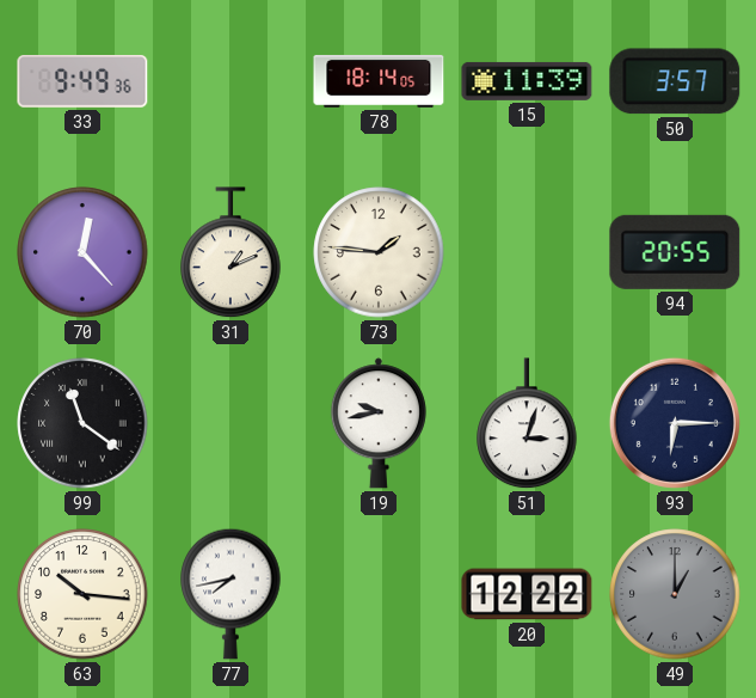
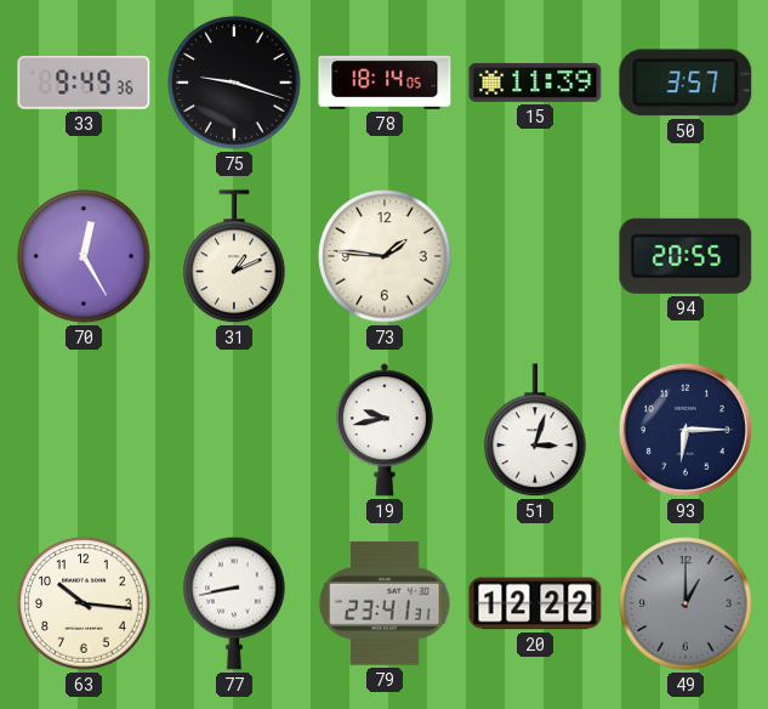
75: none -> 9:18 (234, 83)
70: 12:23 -> 12:25 (84, 256)
99: 11:21 -> none (82, 423)
77: 7:43 -> 8:43 (234, 603)
79: none -> 23:41 (385, 605)
